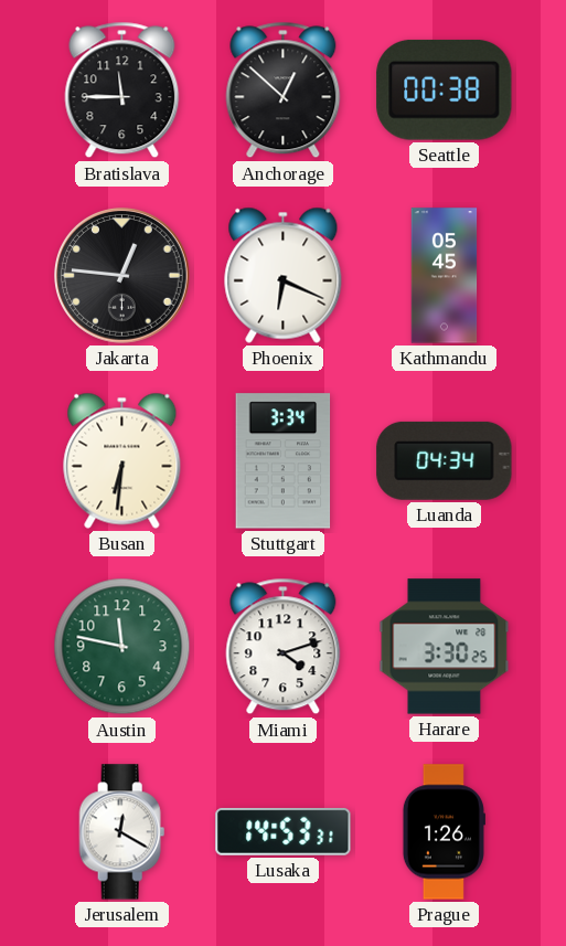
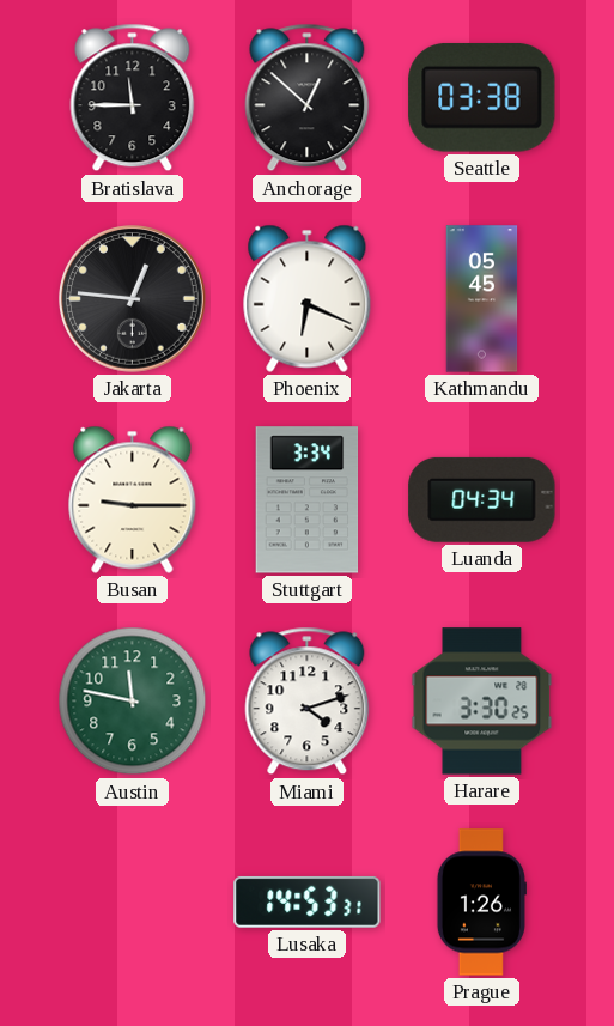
Seattle: 00:38 -> 03:38 (482, 97)
Busan: 6:31 -> 9:15 (133, 499)
Jerusalem: 12:20 -> none (122, 832)
